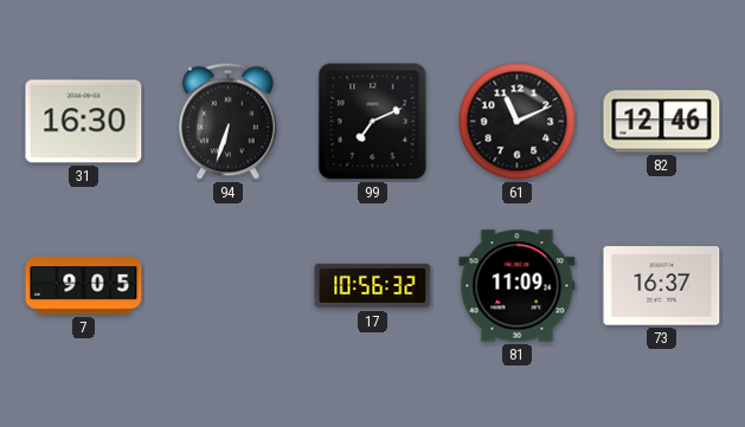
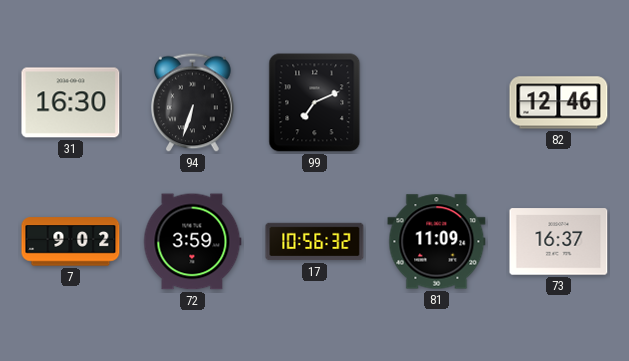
61: 11:11 -> none (518, 122)
7: 9:05 -> 9:02 (71, 242)
72: none -> 3:59 (193, 242)
